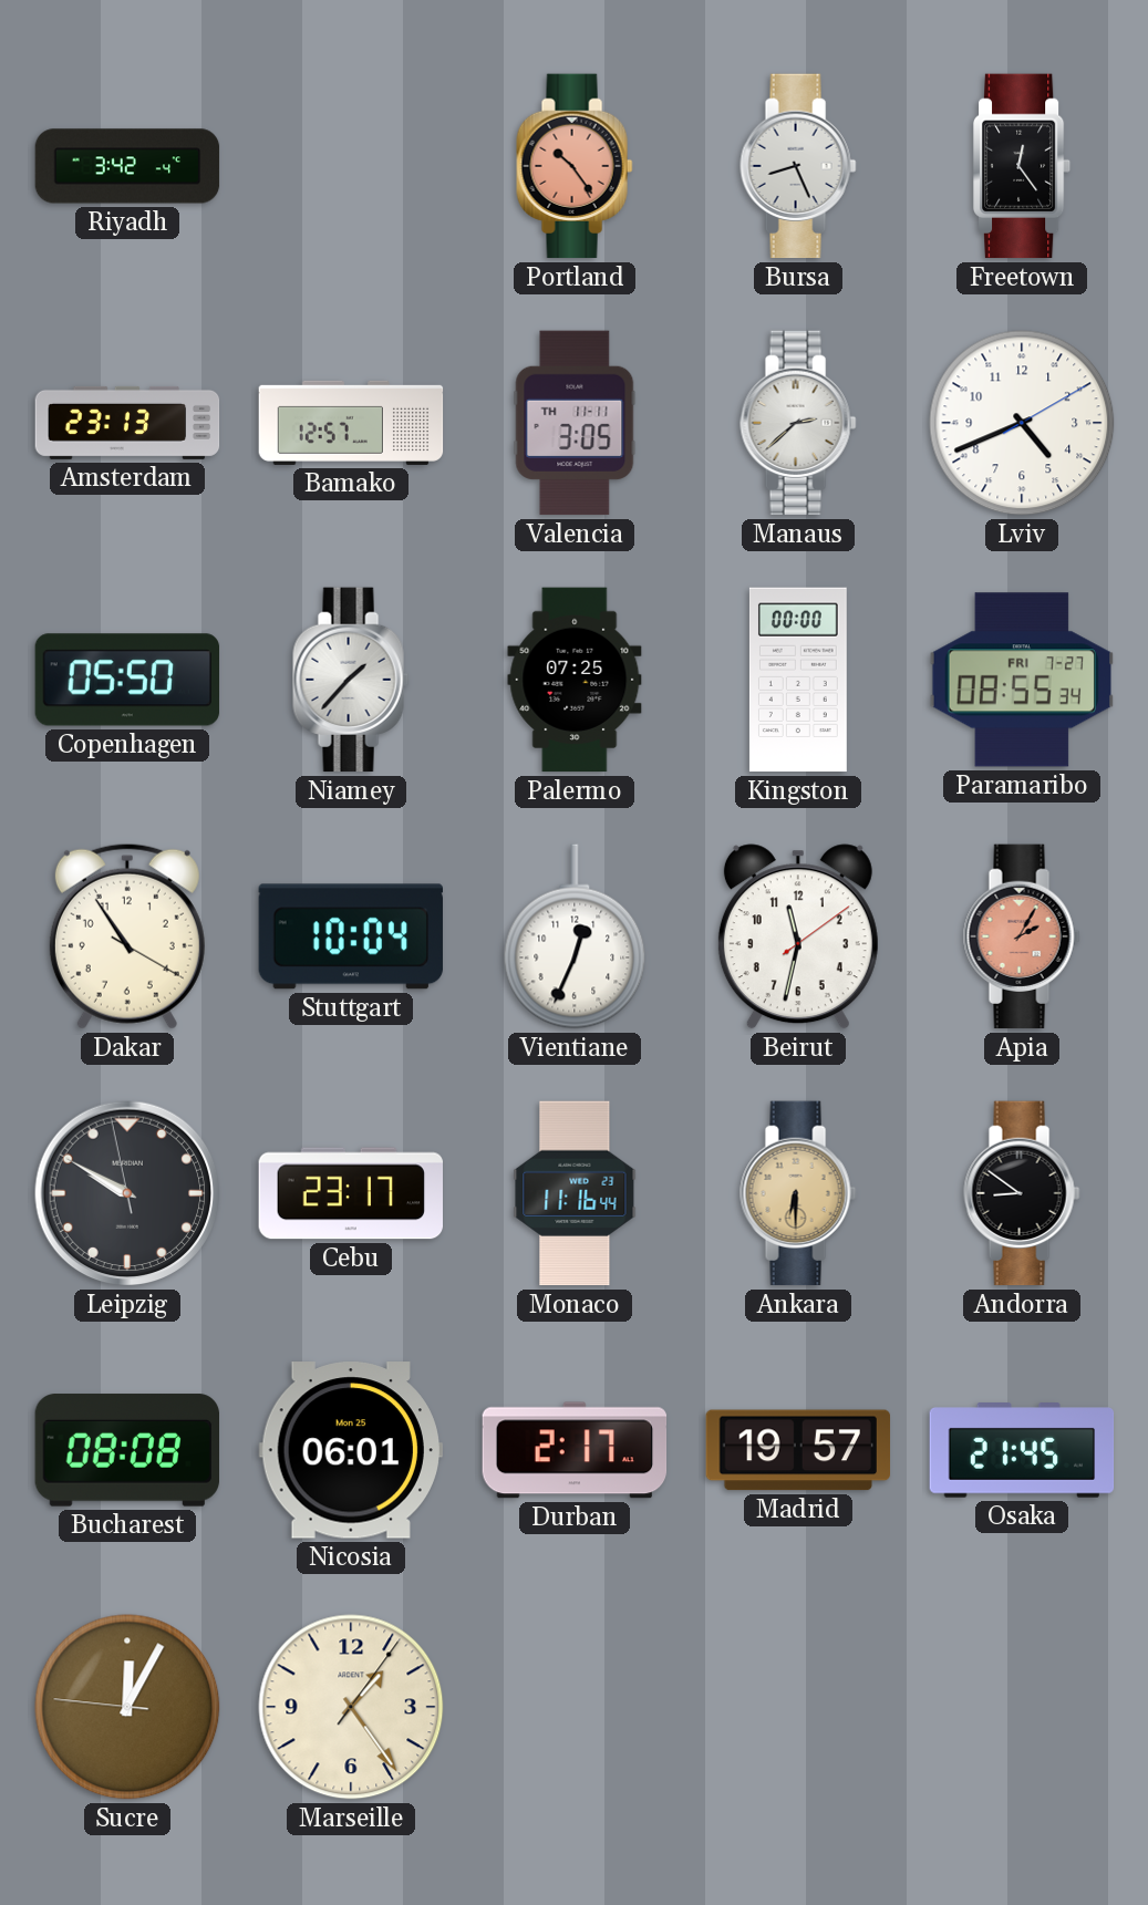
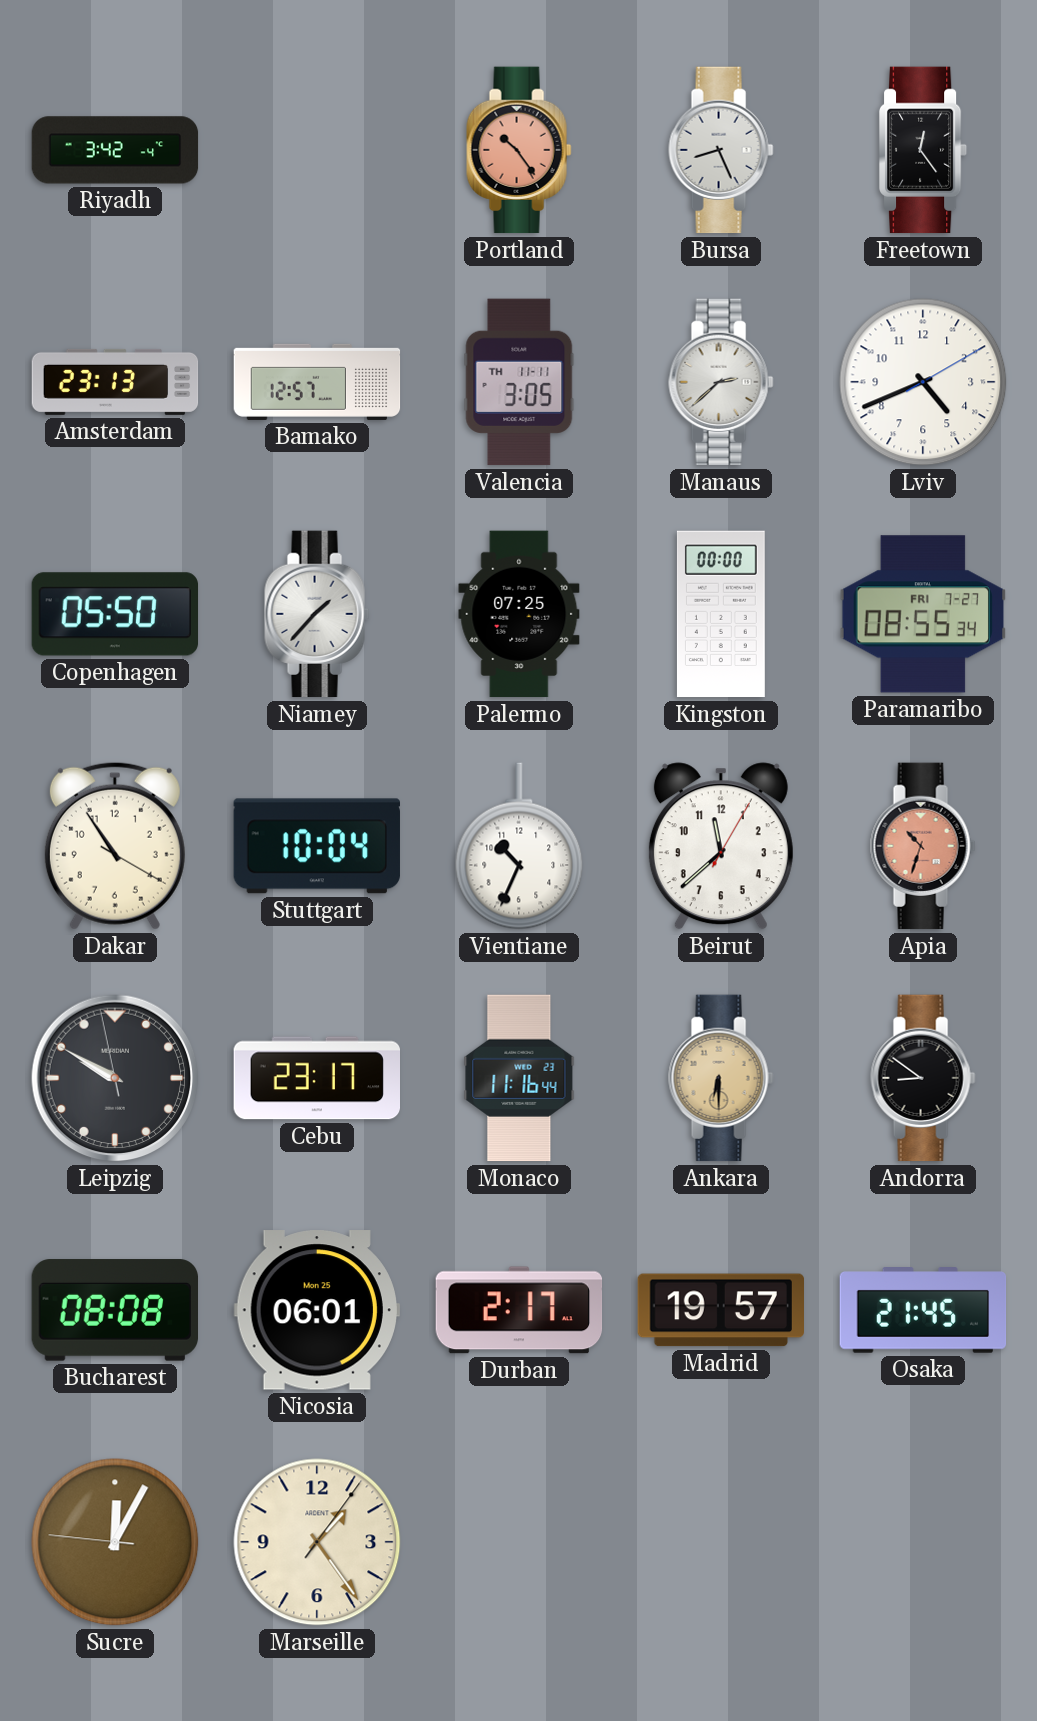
Vientiane: 12:34 -> 10:34 (519, 846)
Beirut: 11:32 -> 11:38 (721, 846)
Apia: 2:05 -> 10:33 (923, 846)
